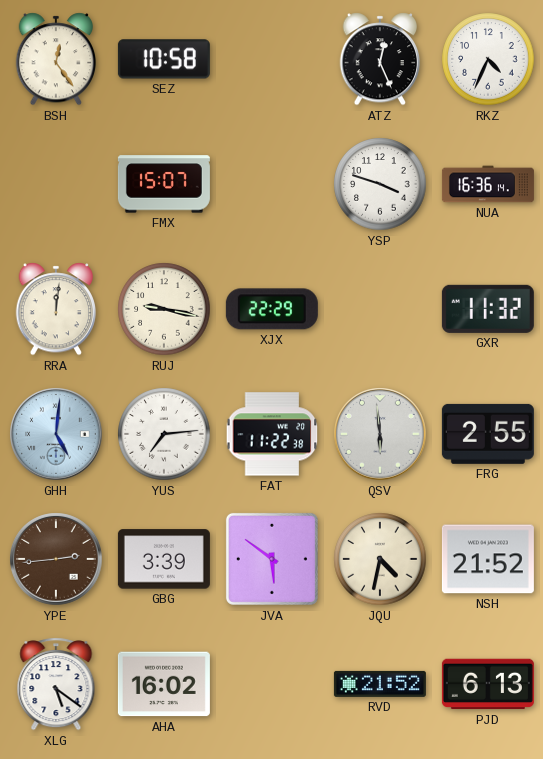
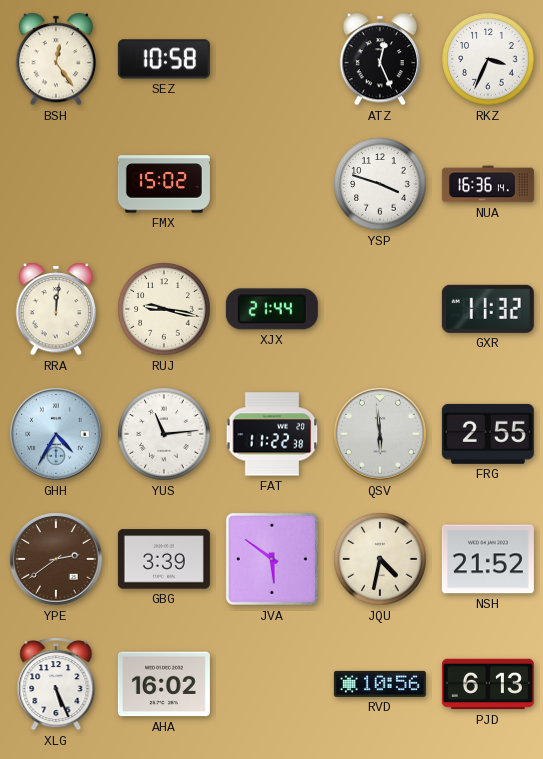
RKZ: 4:34 -> 3:34 (488, 59)
FMX: 15:07 -> 15:02 (164, 184)
XJX: 22:29 -> 21:44 (272, 309)
GHH: 5:01 -> 4:35 (56, 434)
YUS: 7:14 -> 11:14 (164, 434)
YPE: 2:44 -> 2:39 (56, 559)
XLG: 5:21 -> 5:26 (56, 684)
RVD: 21:52 -> 10:56 (380, 684)
